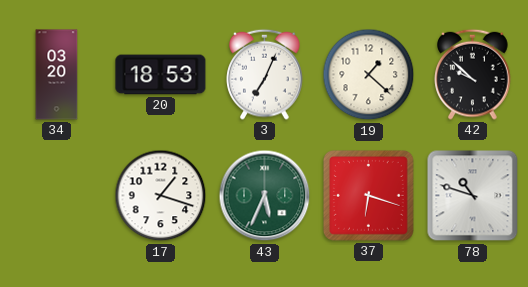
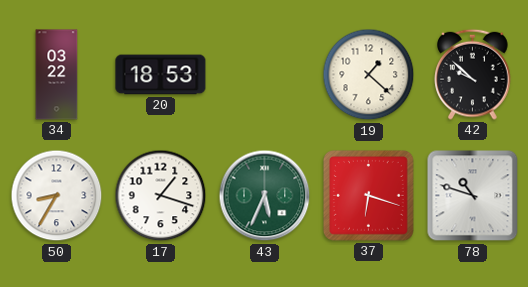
34: 03:20 -> 03:22 (57, 75)
3: 7:04 -> none (265, 74)
50: none -> 8:35 (57, 196)
